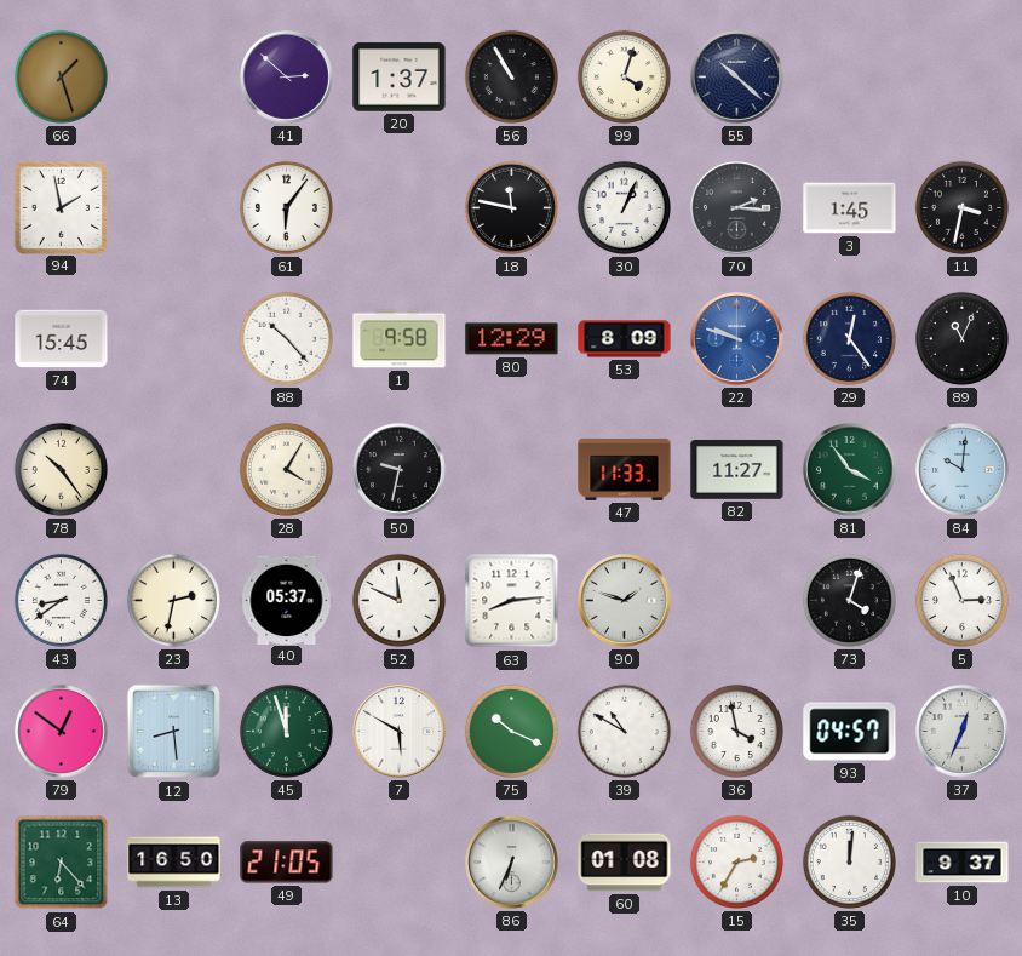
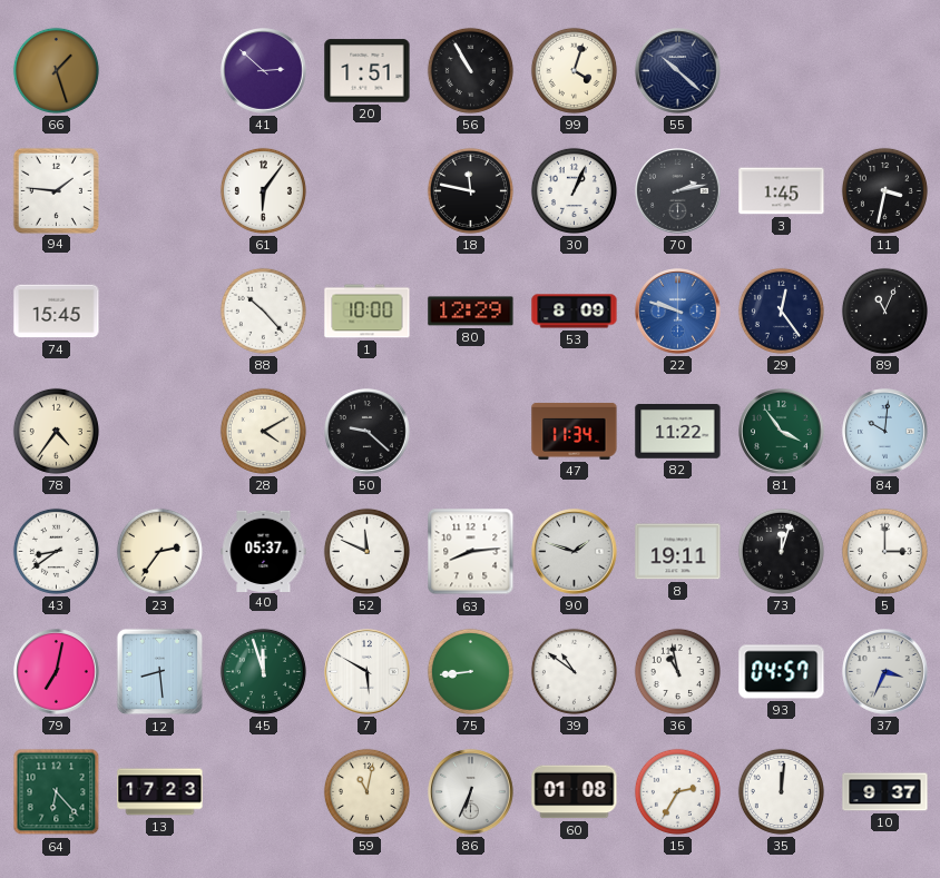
20: 1:37 -> 1:51 (368, 71)
94: 1:58 -> 1:46 (56, 190)
70: 2:16 -> 2:13 (678, 191)
1: 9:58 -> 10:00 (368, 312)
78: 10:24 -> 4:36 (56, 431)
28: 4:05 -> 4:10 (263, 431)
50: 9:32 -> 9:22 (368, 432)
47: 11:33 -> 11:34 (575, 431)
82: 11:27 -> 11:22 (678, 432)
23: 2:32 -> 2:36 (159, 551)
8: none -> 19:11 (678, 552)
73: 4:03 -> 12:03 (781, 551)
5: 2:56 -> 3:00 (884, 551)
79: 12:51 -> 7:02 (57, 672)
75: 10:19 -> 8:44 (470, 671)
39: 10:50 -> 10:51 (574, 671)
36: 3:58 -> 10:58 (677, 671)
37: 12:34 -> 3:34 (885, 672)
13: 16:50 -> 17:23 (160, 792)
49: 21:05 -> none (287, 863)
59: none -> 11:02 (366, 791)
